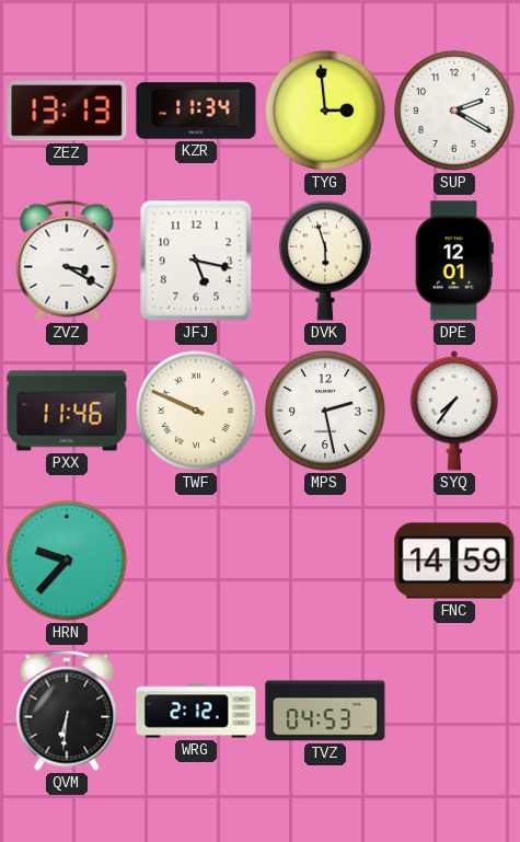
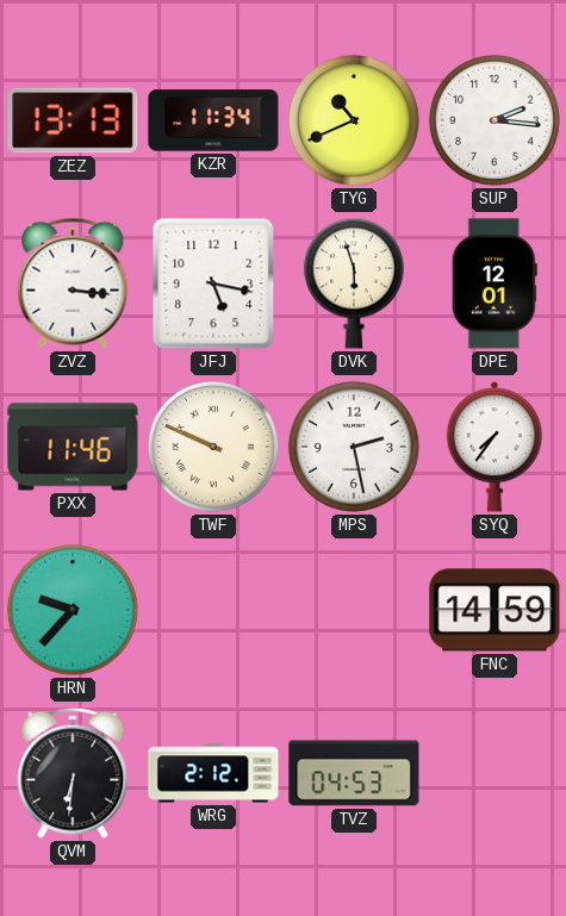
TYG: 2:59 -> 10:41 (354, 120)
SUP: 2:20 -> 2:16 (495, 120)
ZVZ: 3:20 -> 3:16 (73, 283)
